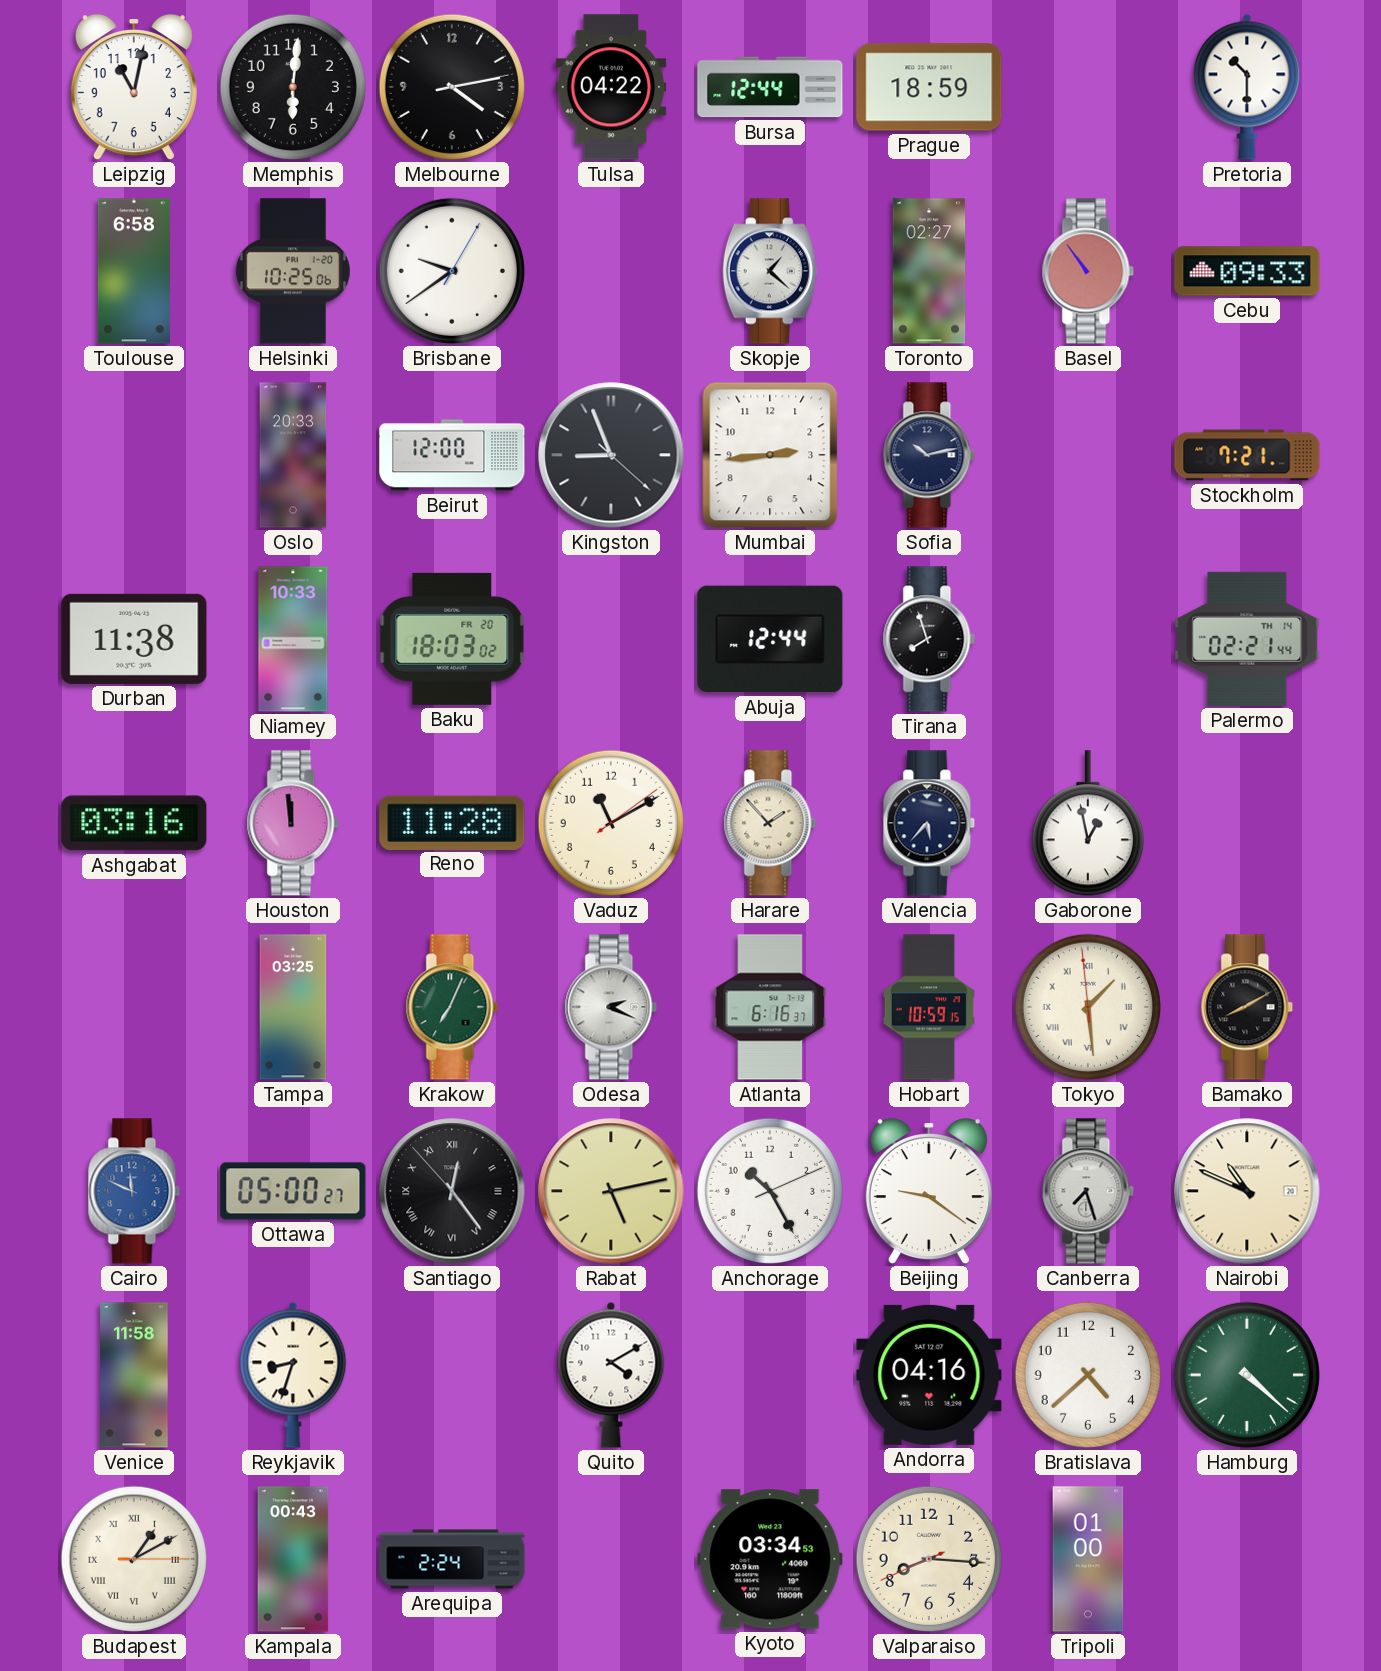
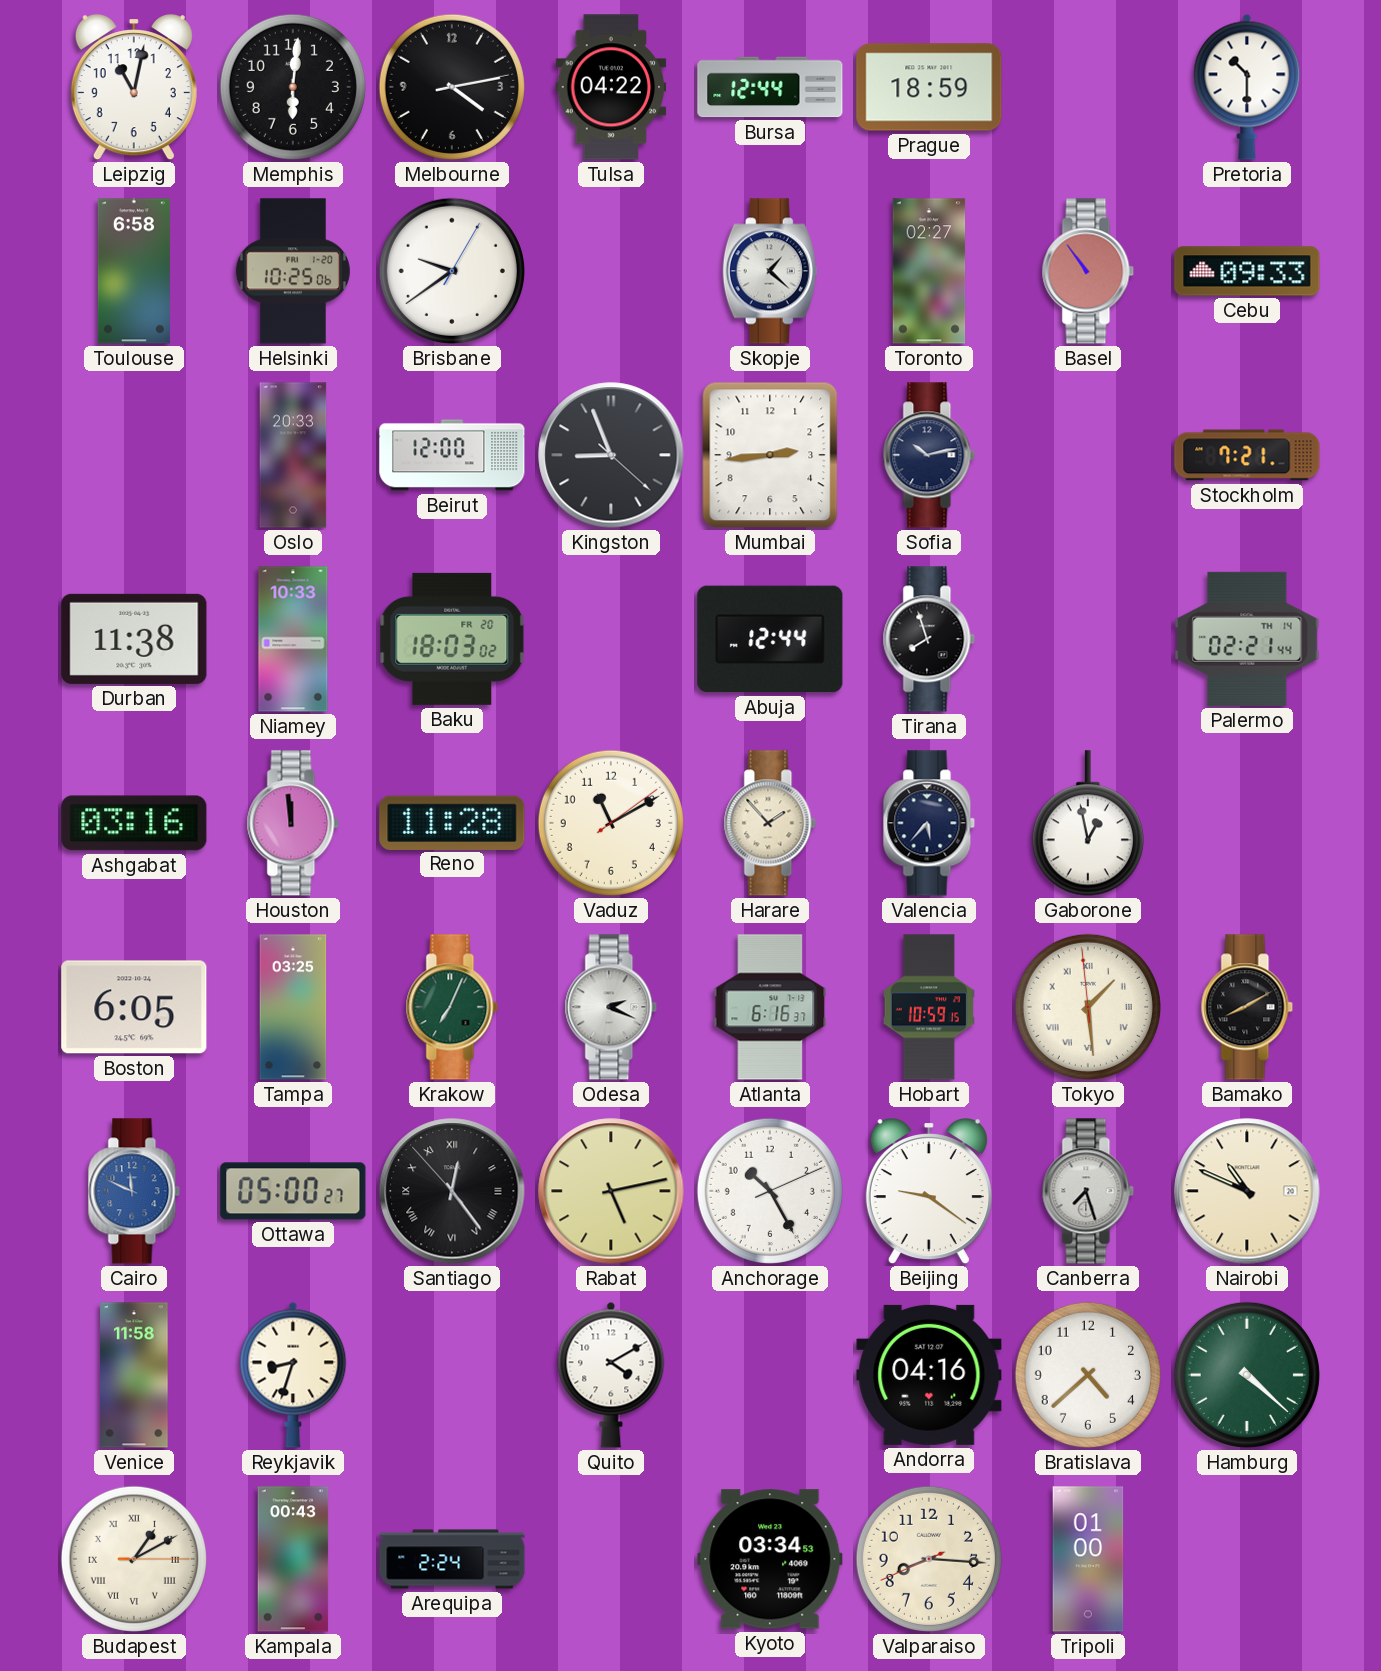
Boston: none -> 6:05 (134, 1007)
